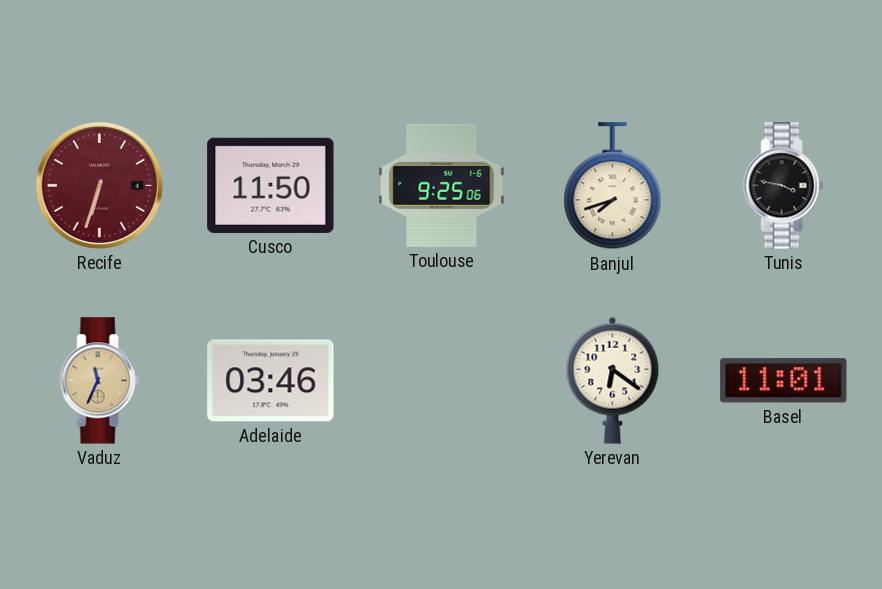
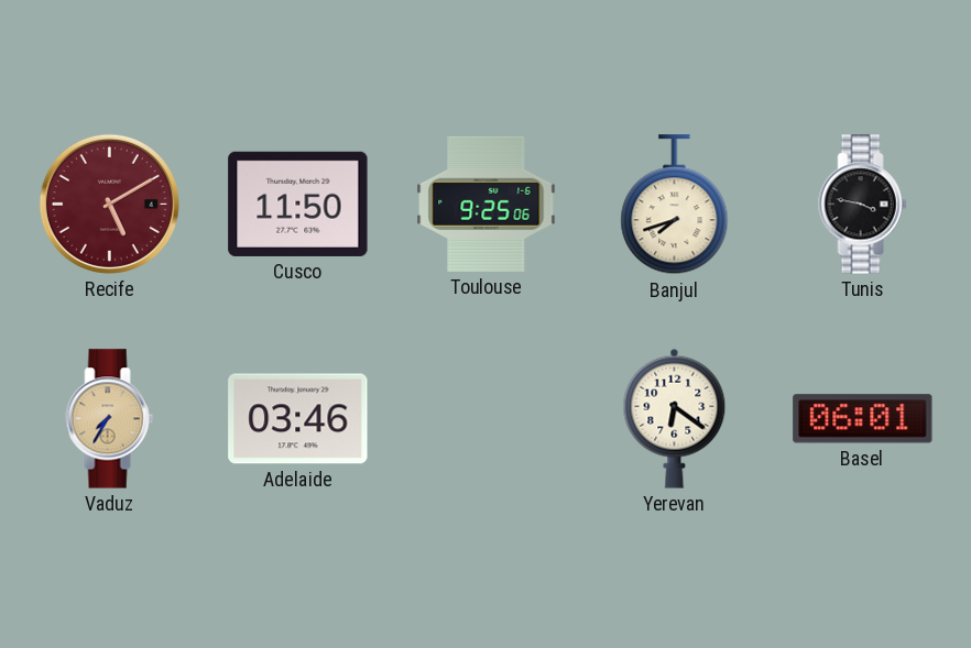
Recife: 6:33 -> 5:10 (109, 204)
Vaduz: 11:34 -> 7:35 (110, 419)
Basel: 11:01 -> 06:01 (863, 419)
